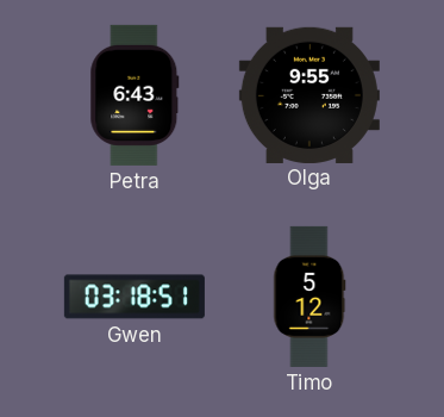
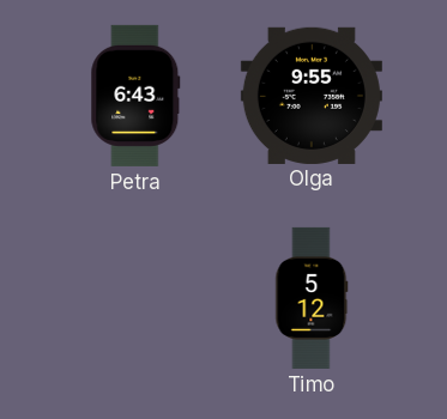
Gwen: 03:18 -> none (135, 297)
